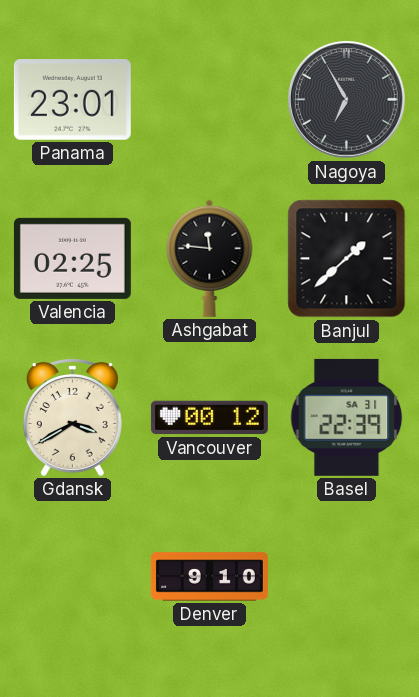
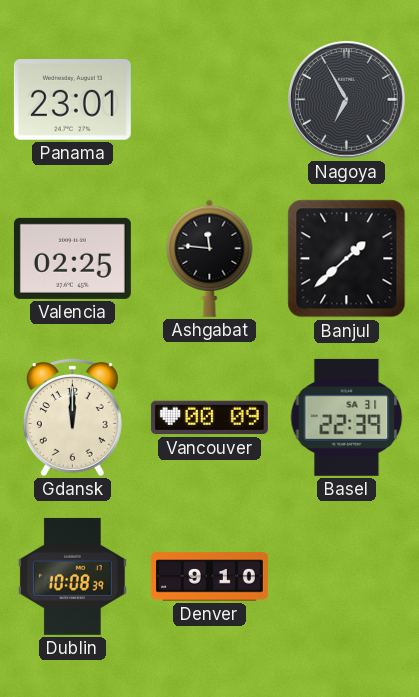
Gdansk: 3:40 -> 12:00 (72, 418)
Vancouver: 00:12 -> 00:09 (209, 418)
Dublin: none -> 10:08 (72, 576)
